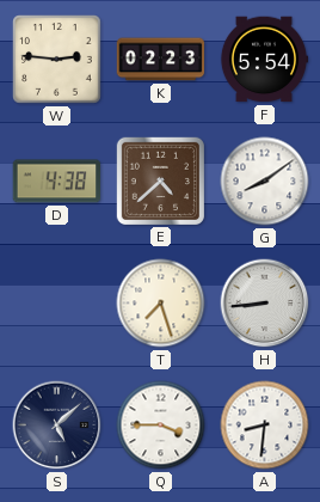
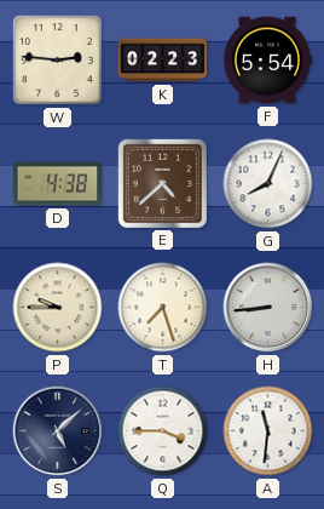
G: 8:09 -> 8:04 (268, 184)
P: none -> 9:45 (58, 308)
A: 8:31 -> 11:31 (268, 431)
